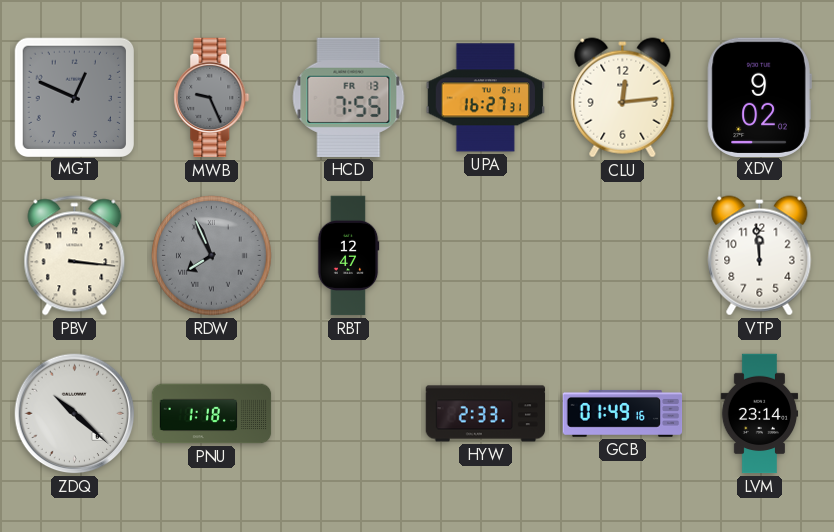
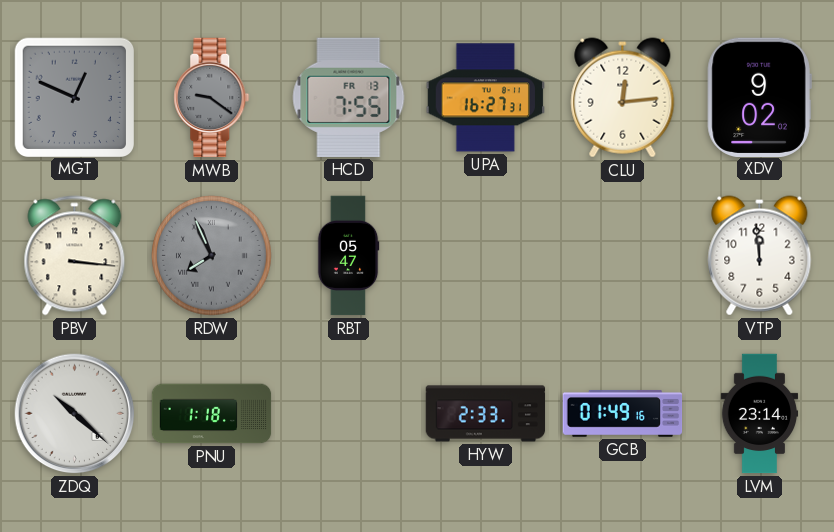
MWB: 9:26 -> 9:21 (212, 98)
RBT: 12:47 -> 05:47 (348, 256)
